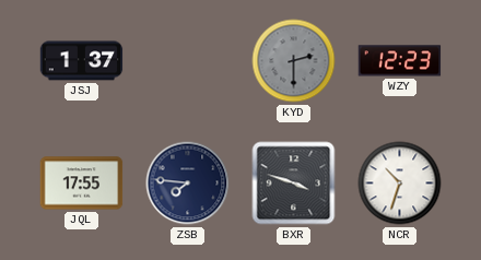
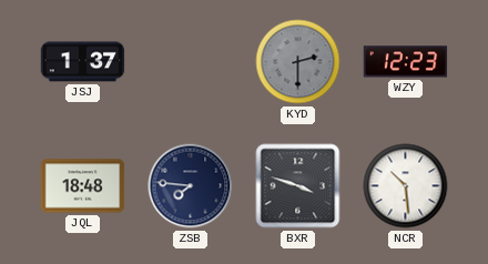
JQL: 17:55 -> 18:48 (83, 186)
NCR: 10:33 -> 10:29 (406, 186)
